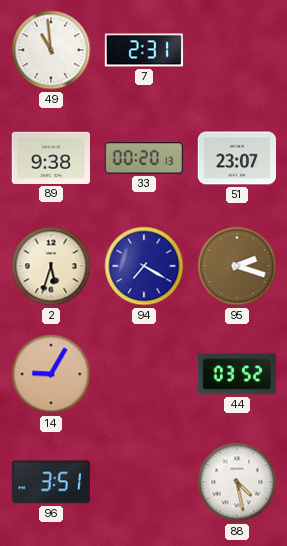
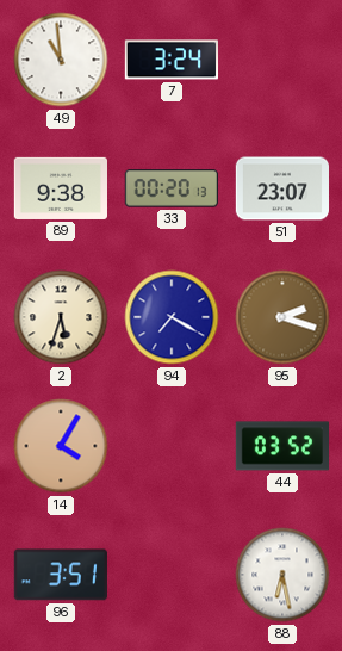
7: 2:31 -> 3:24 (170, 60)
14: 9:05 -> 4:05 (61, 446)
88: 4:28 -> 6:28 (282, 575)
